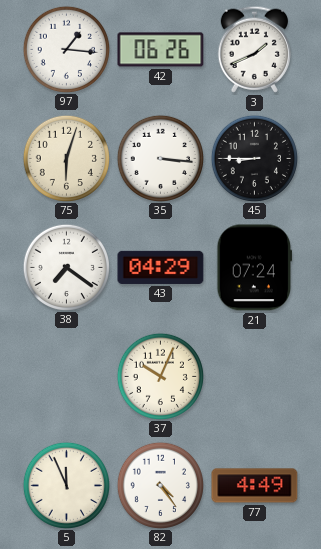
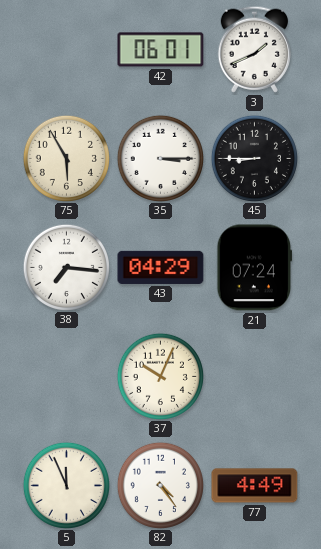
97: 1:16 -> none (66, 49)
42: 06:26 -> 06:01 (161, 50)
75: 6:03 -> 5:55 (66, 158)
35: 3:16 -> 3:15 (160, 158)
38: 7:21 -> 7:16 (66, 267)
